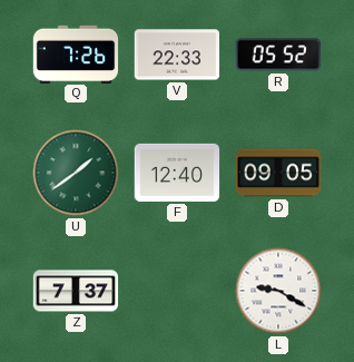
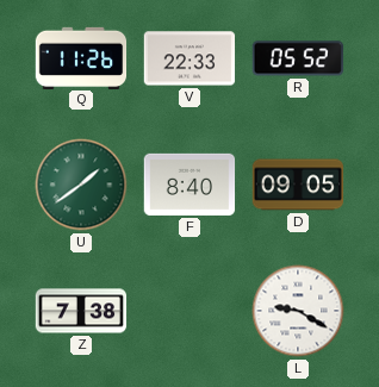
Q: 7:26 -> 11:26 (81, 57)
F: 12:40 -> 8:40 (189, 185)
Z: 7:37 -> 7:38 (81, 311)
